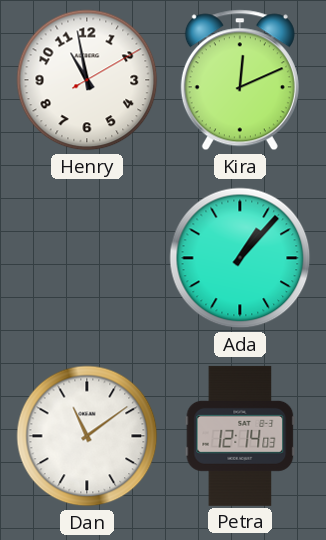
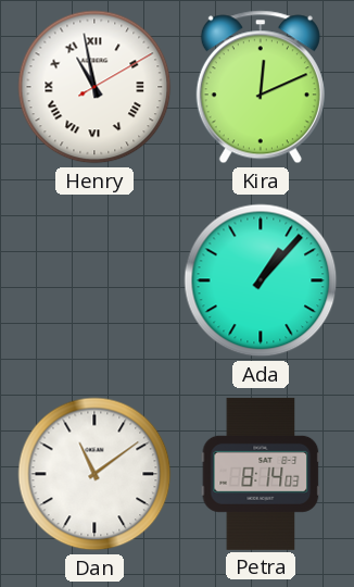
Henry numerals: Arabic -> Roman (94, 87)
Petra: 12:14 -> 8:14 (261, 474)
